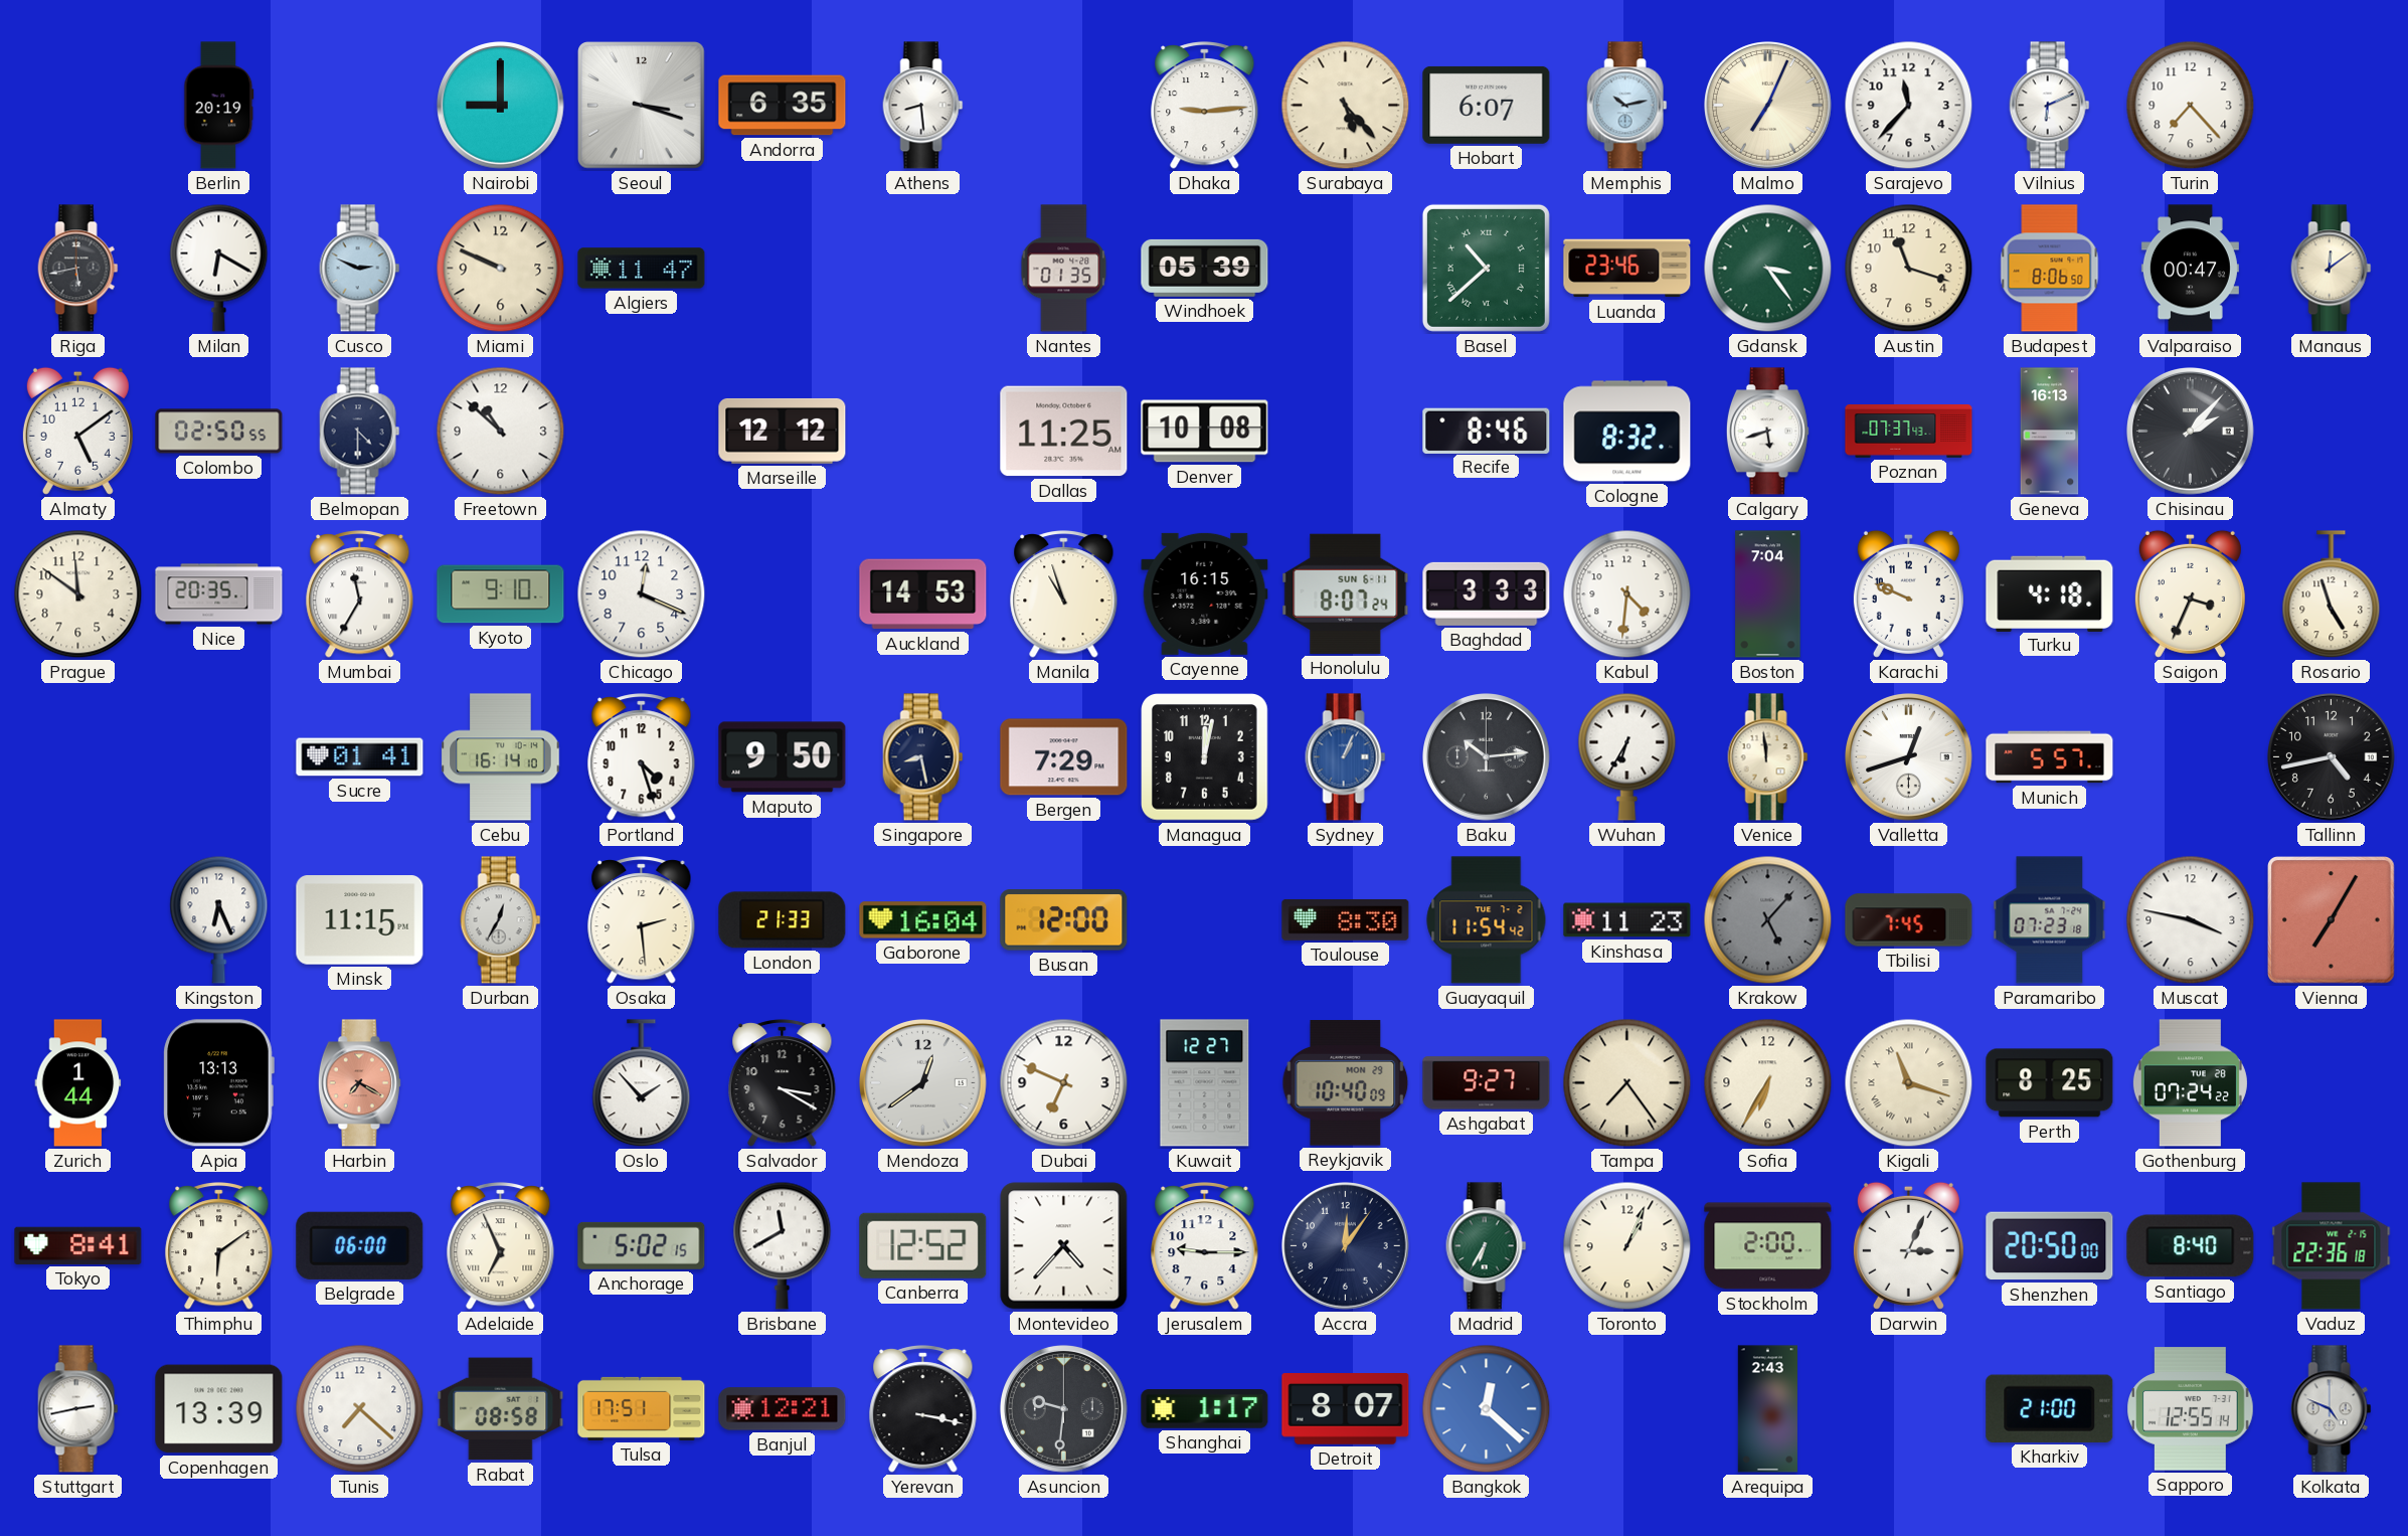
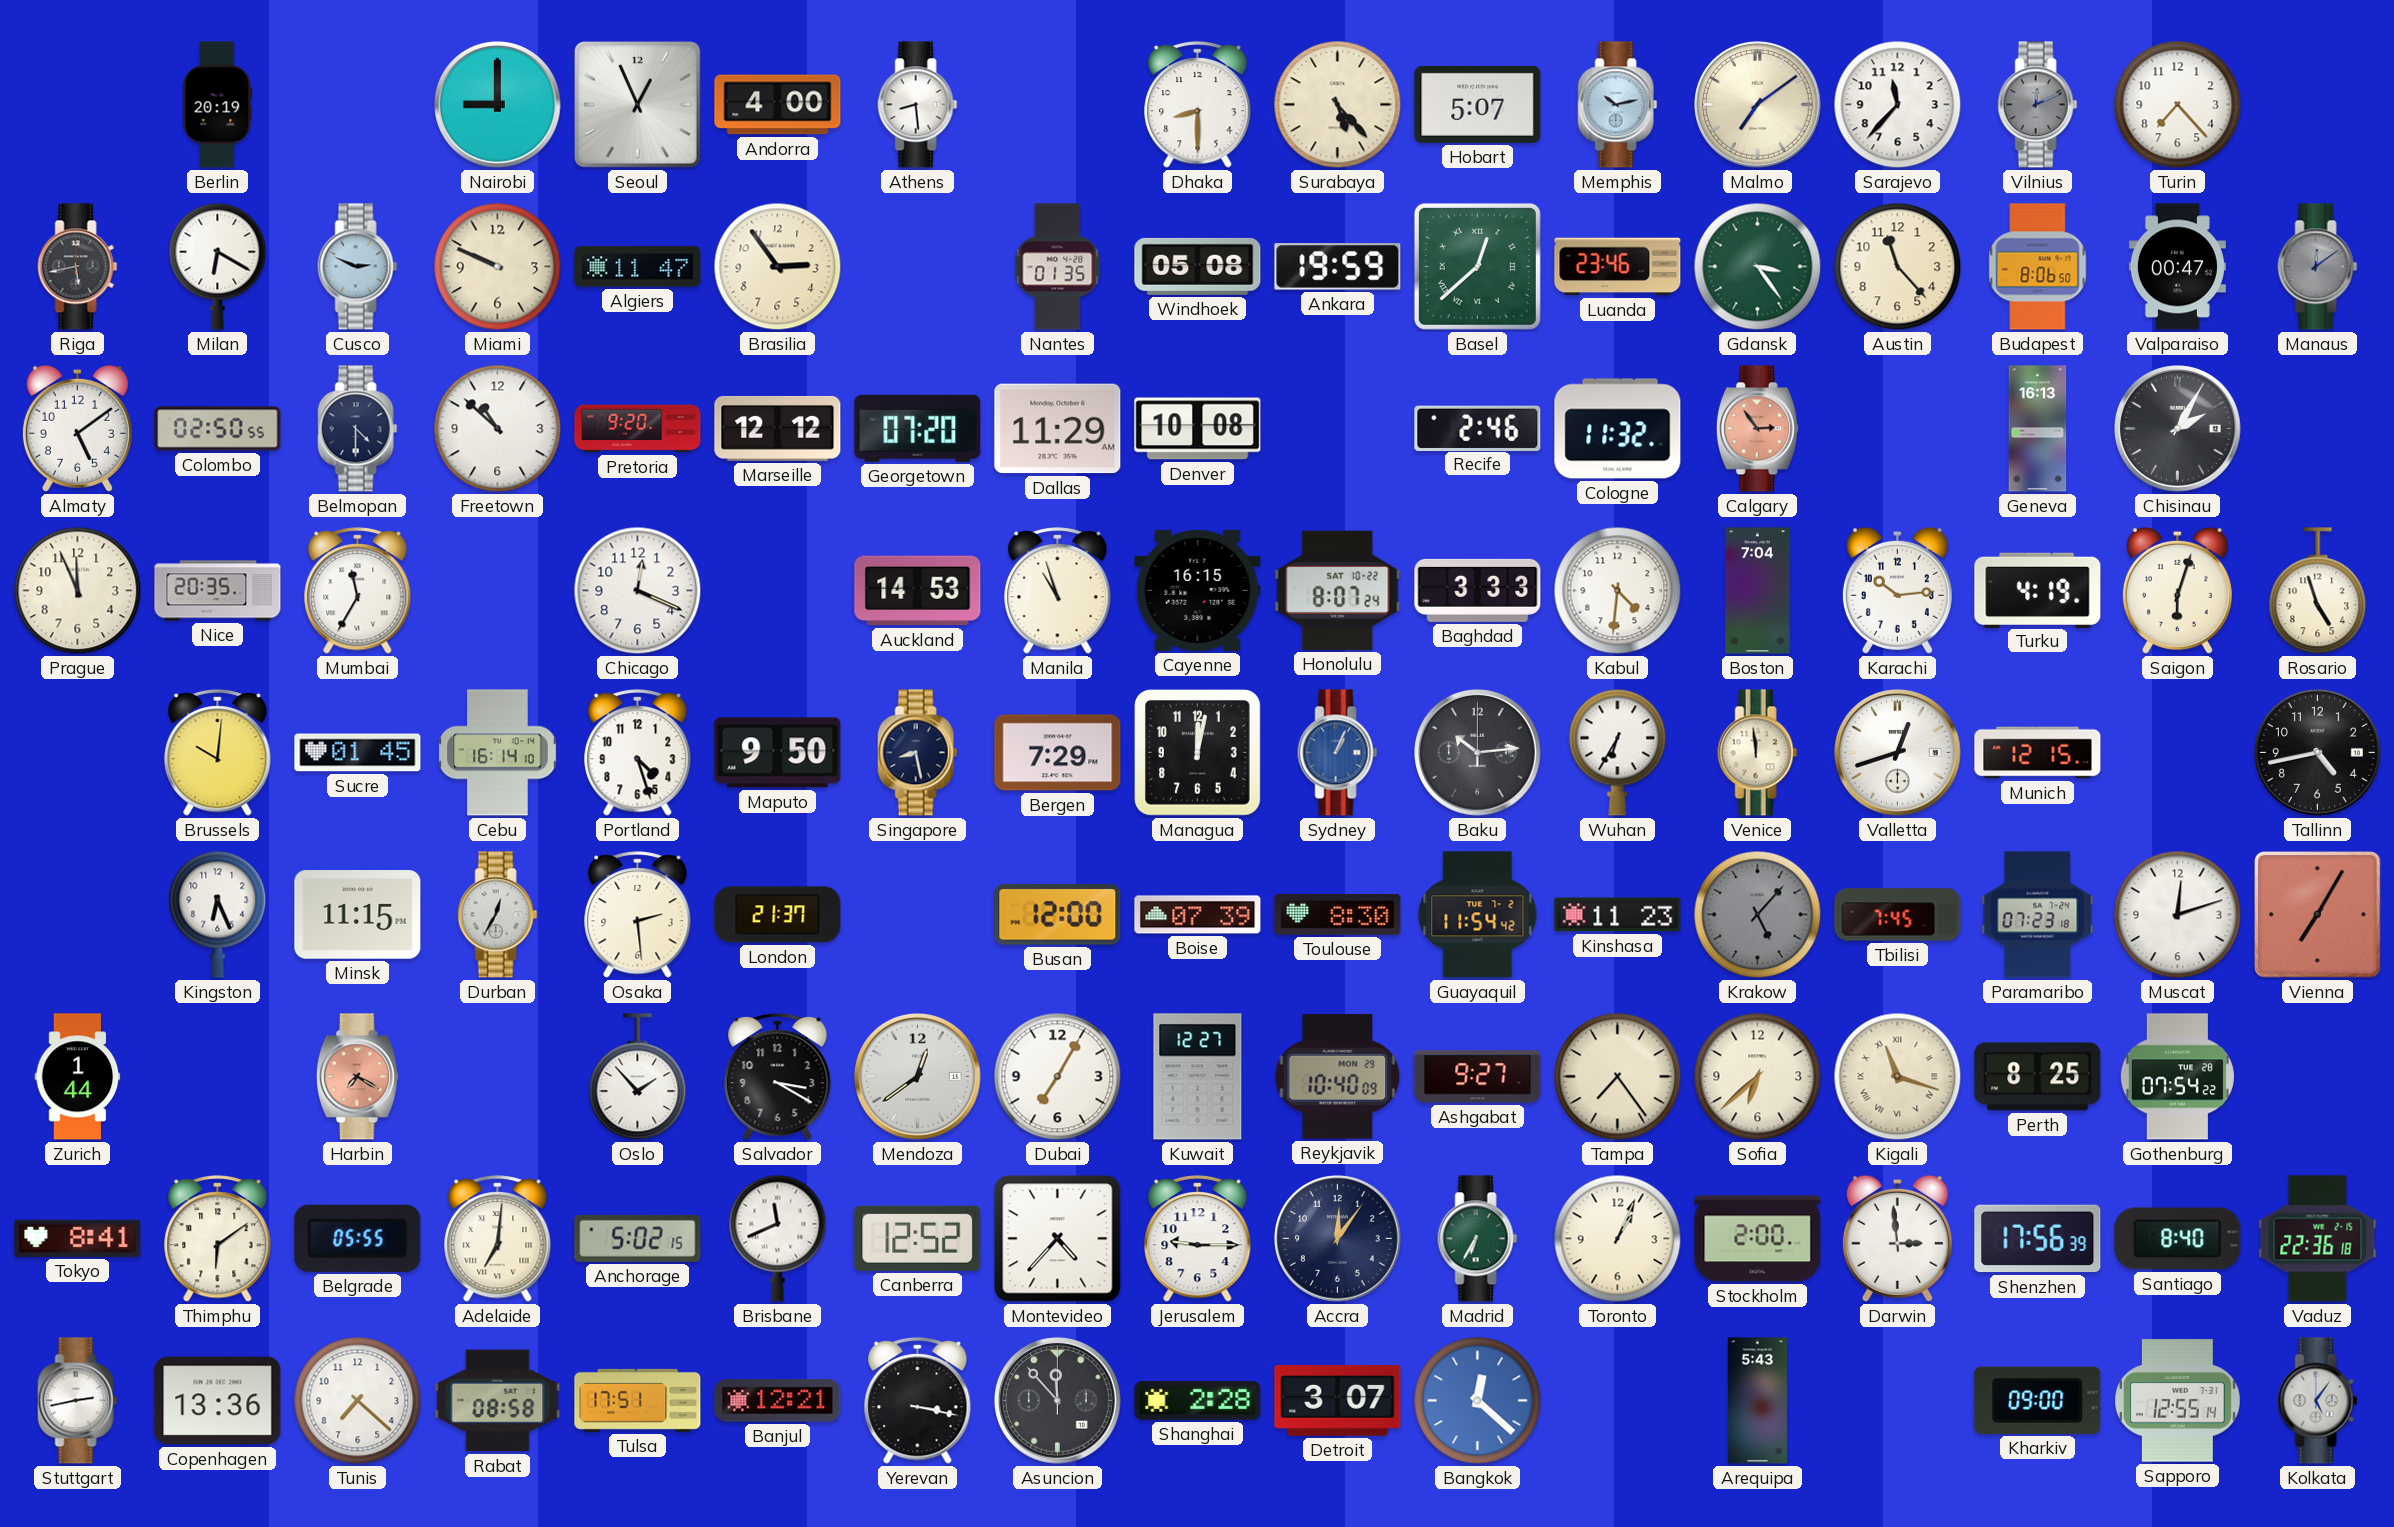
Seoul: 3:18 -> 12:56 (638, 105)
Andorra: 6:35 -> 4:00 (778, 105)
Dhaka: 9:14 -> 8:30 (1198, 105)
Hobart: 6:07 -> 5:07 (1478, 104)
Malmo: 7:04 -> 7:09 (1758, 105)
Vilnius: 6:11 -> 12:11 (2038, 105)
Vilnius dial: white -> grey (2038, 105)
Brasilia: none -> 2:54 (778, 267)
Windhoek: 05:39 -> 05:08 (1198, 266)
Ankara: none -> 19:59 (1338, 267)
Basel: 10:38 -> 12:38 (1477, 266)
Austin: 11:18 -> 11:23 (1898, 267)
Manaus dial: cream -> grey (2318, 267)
Pretoria: none -> 9:20 (638, 429)
Georgetown: none -> 07:20 (918, 428)
Dallas: 11:25 -> 11:29 (1058, 429)
Recife: 8:46 -> 2:46 (1478, 428)
Cologne: 8:32 -> 11:32 (1618, 429)
Calgary: 5:42 -> 2:54 (1757, 429)
Calgary dial: white -> salmon (1757, 429)
Poznan: 07:37 -> none (1909, 432)
Chisinau: 2:07 -> 2:05 (2178, 429)
Prague: 11:51 -> 11:56 (78, 591)
Kyoto: 9:10 -> none (501, 594)
Honolulu date: SUN 6-11 -> SAT 10-22 (1338, 590)
Karachi: 9:49 -> 10:14 (1897, 590)
Turku: 4:18 -> 4:19 (2038, 590)
Saigon: 3:34 -> 6:03 (2177, 590)
Brussels: none -> 10:01 (218, 753)
Sucre: 01:41 -> 01:45 (358, 753)
Munich: 5:57 -> 12:15 (2038, 753)
London: 21:33 -> 21:37 (778, 915)
Gaborone: 16:04 -> none (923, 920)
Boise: none -> 07:39 (1198, 915)
Muscat: 3:47 -> 12:12 (2178, 915)
Apia: 13:13 -> none (218, 1083)
Dubai: 6:49 -> 7:05 (1058, 1077)
Sofia: 6:35 -> 6:38 (1758, 1077)
Gothenburg: 07:24 -> 07:54 (2177, 1077)
Belgrade: 06:00 -> 05:55 (358, 1238)
Adelaide: 6:56 -> 7:01 (498, 1239)
Brisbane: 11:40 -> 11:41 (778, 1238)
Darwin: 3:04 -> 2:59 (1897, 1238)
Shenzhen: 20:50 -> 17:56 (2038, 1239)
Copenhagen: 13:39 -> 13:36 (218, 1401)
Asuncion: 9:31 -> 11:53 (1058, 1401)
Shanghai: 1:17 -> 2:28 (1198, 1401)
Detroit: 8:07 -> 3:07 (1338, 1401)
Arequipa: 2:43 -> 5:43 (1757, 1401)
Kharkiv: 21:00 -> 09:00 (2038, 1400)
Kolkata: 4:49 -> 5:06 (2318, 1401)
